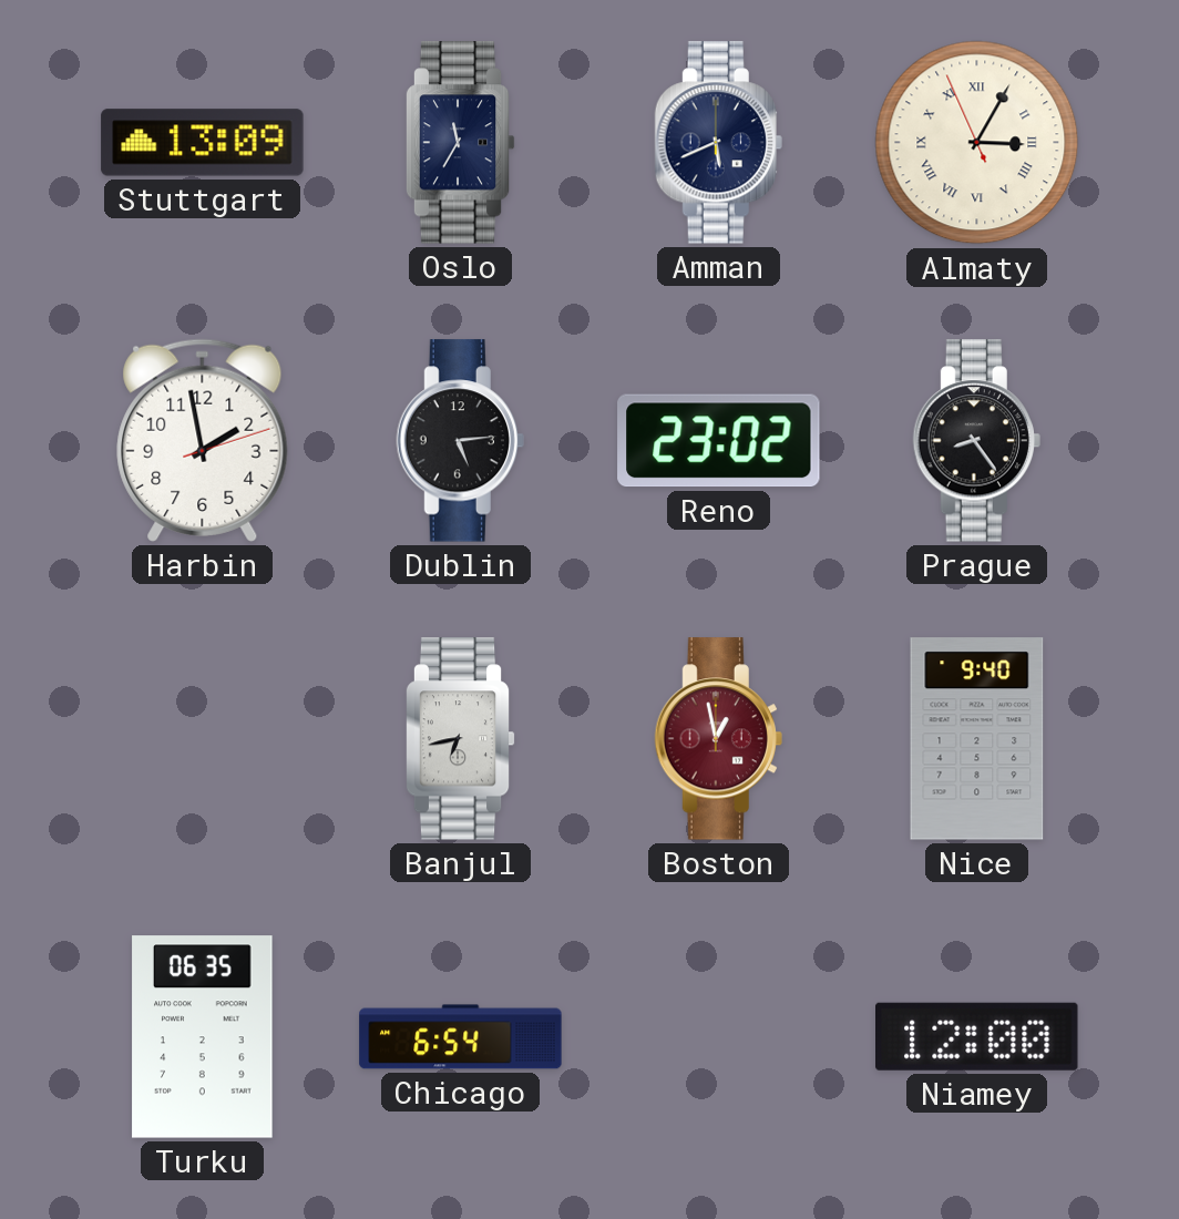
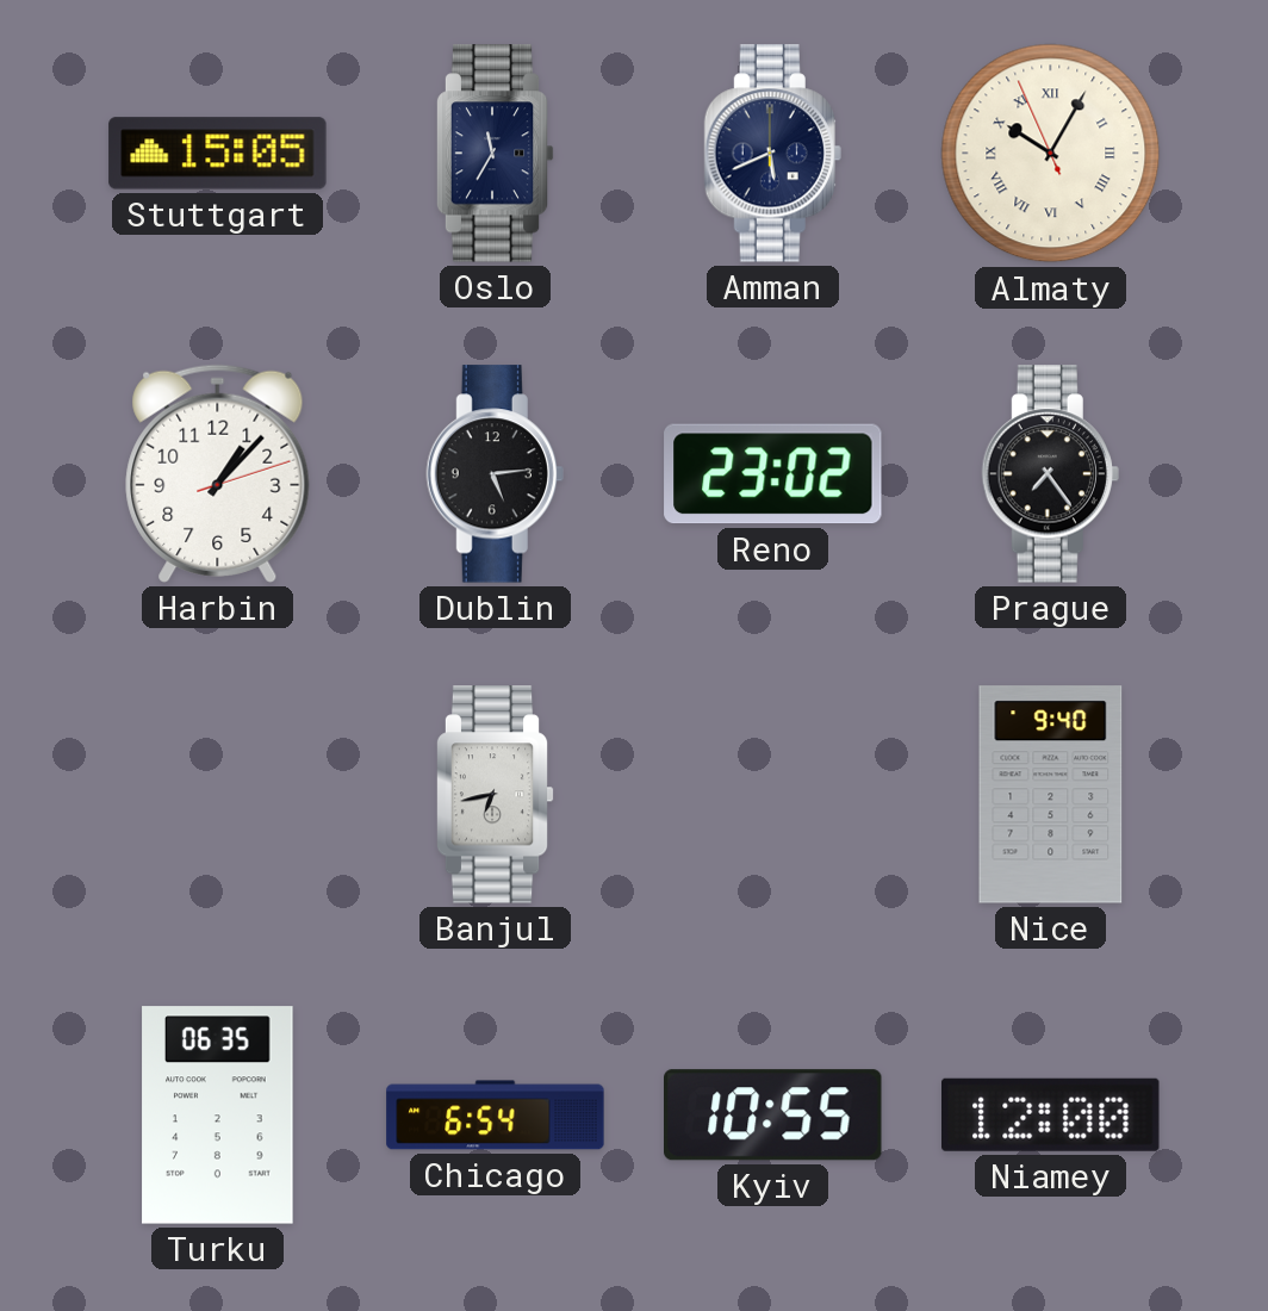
Stuttgart: 13:09 -> 15:05 (218, 154)
Almaty: 3:04 -> 10:04 (1051, 154)
Harbin: 1:58 -> 1:07 (218, 473)
Prague: 8:24 -> 7:24 (1050, 474)
Boston: 12:58 -> none (718, 739)
Kyiv: none -> 10:55 (773, 1116)
